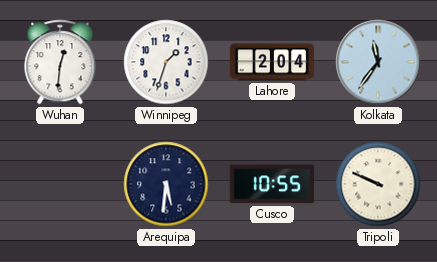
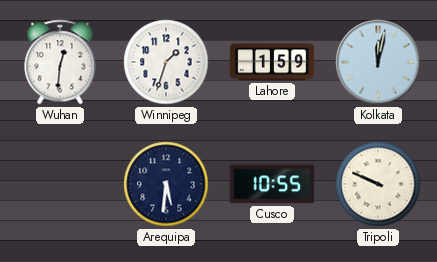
Lahore: 2:04 -> 1:59 (272, 62)
Kolkata: 11:36 -> 12:02 (378, 62)
